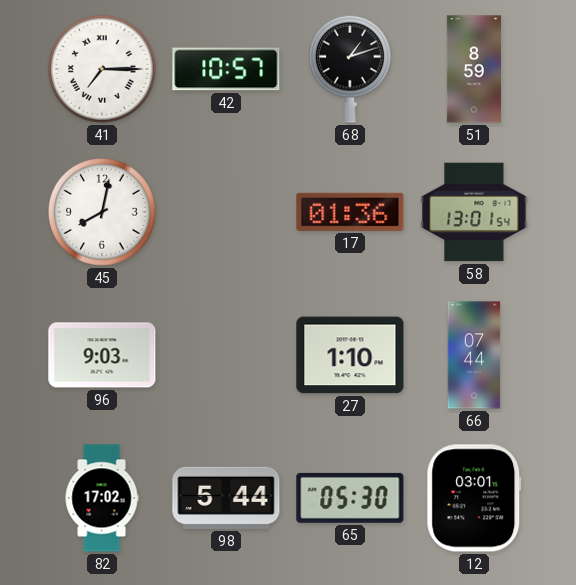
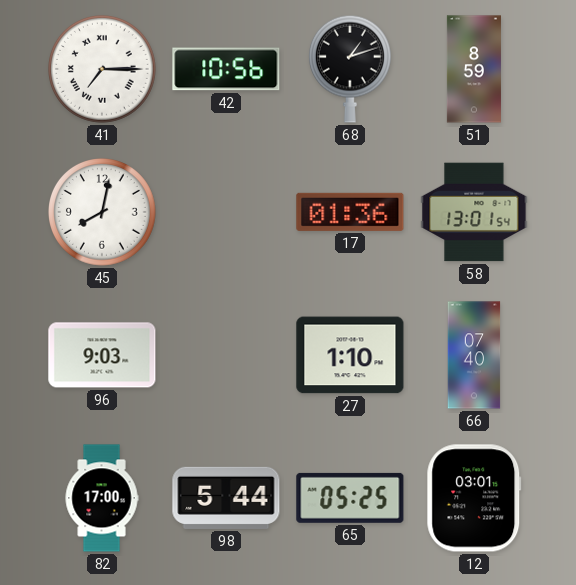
42: 10:57 -> 10:56 (226, 69)
66: 07:44 -> 07:40 (474, 355)
82: 17:02 -> 17:00 (102, 498)
65: 05:30 -> 05:25 (350, 498)
